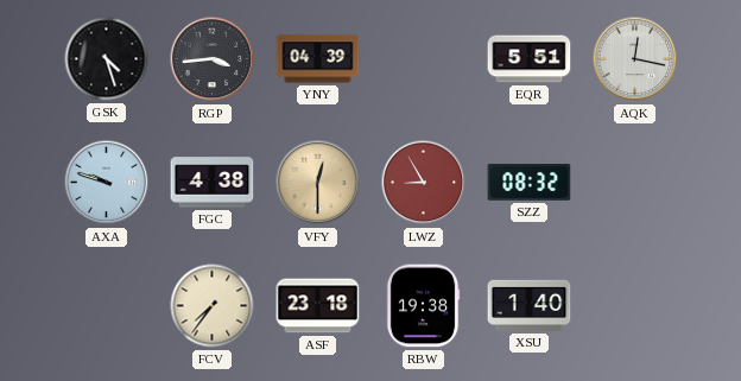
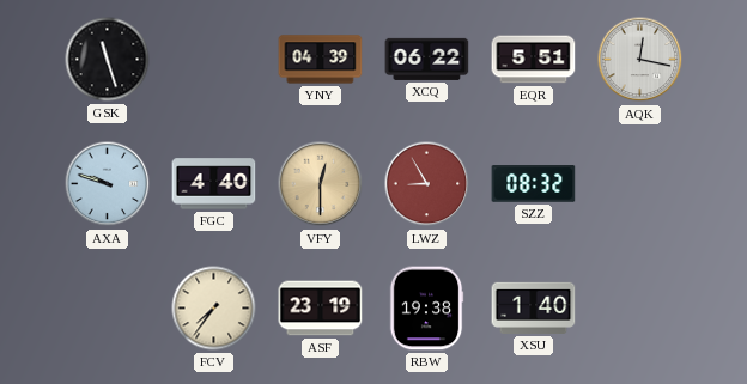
GSK: 4:27 -> 11:27 (108, 60)
RGP: 3:44 -> none (213, 59)
XCQ: none -> 06:22 (427, 59)
FGC: 4:38 -> 4:40 (214, 184)
ASF: 23:18 -> 23:19 (321, 309)
